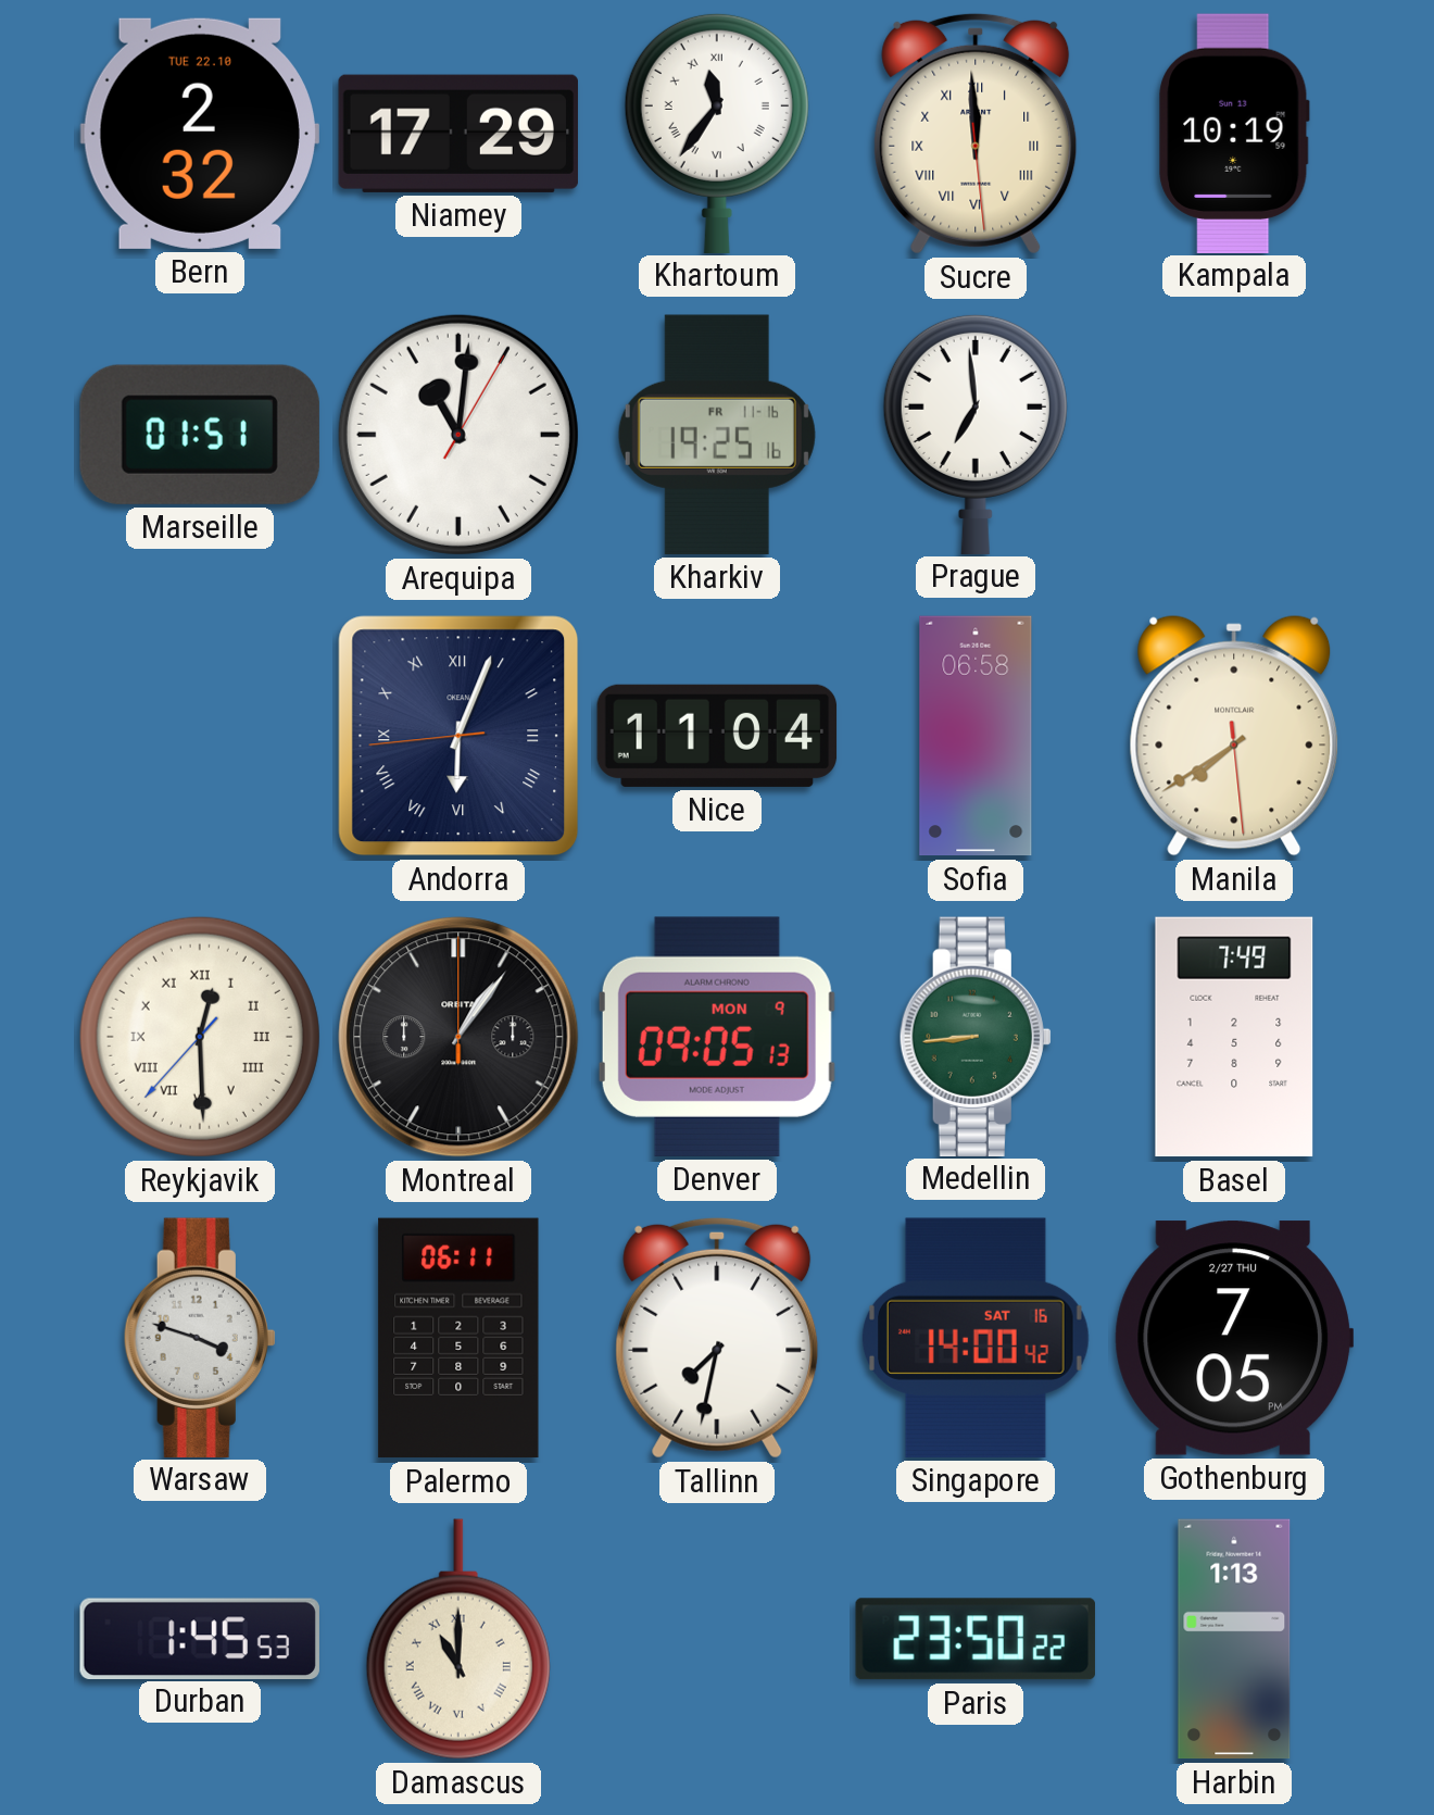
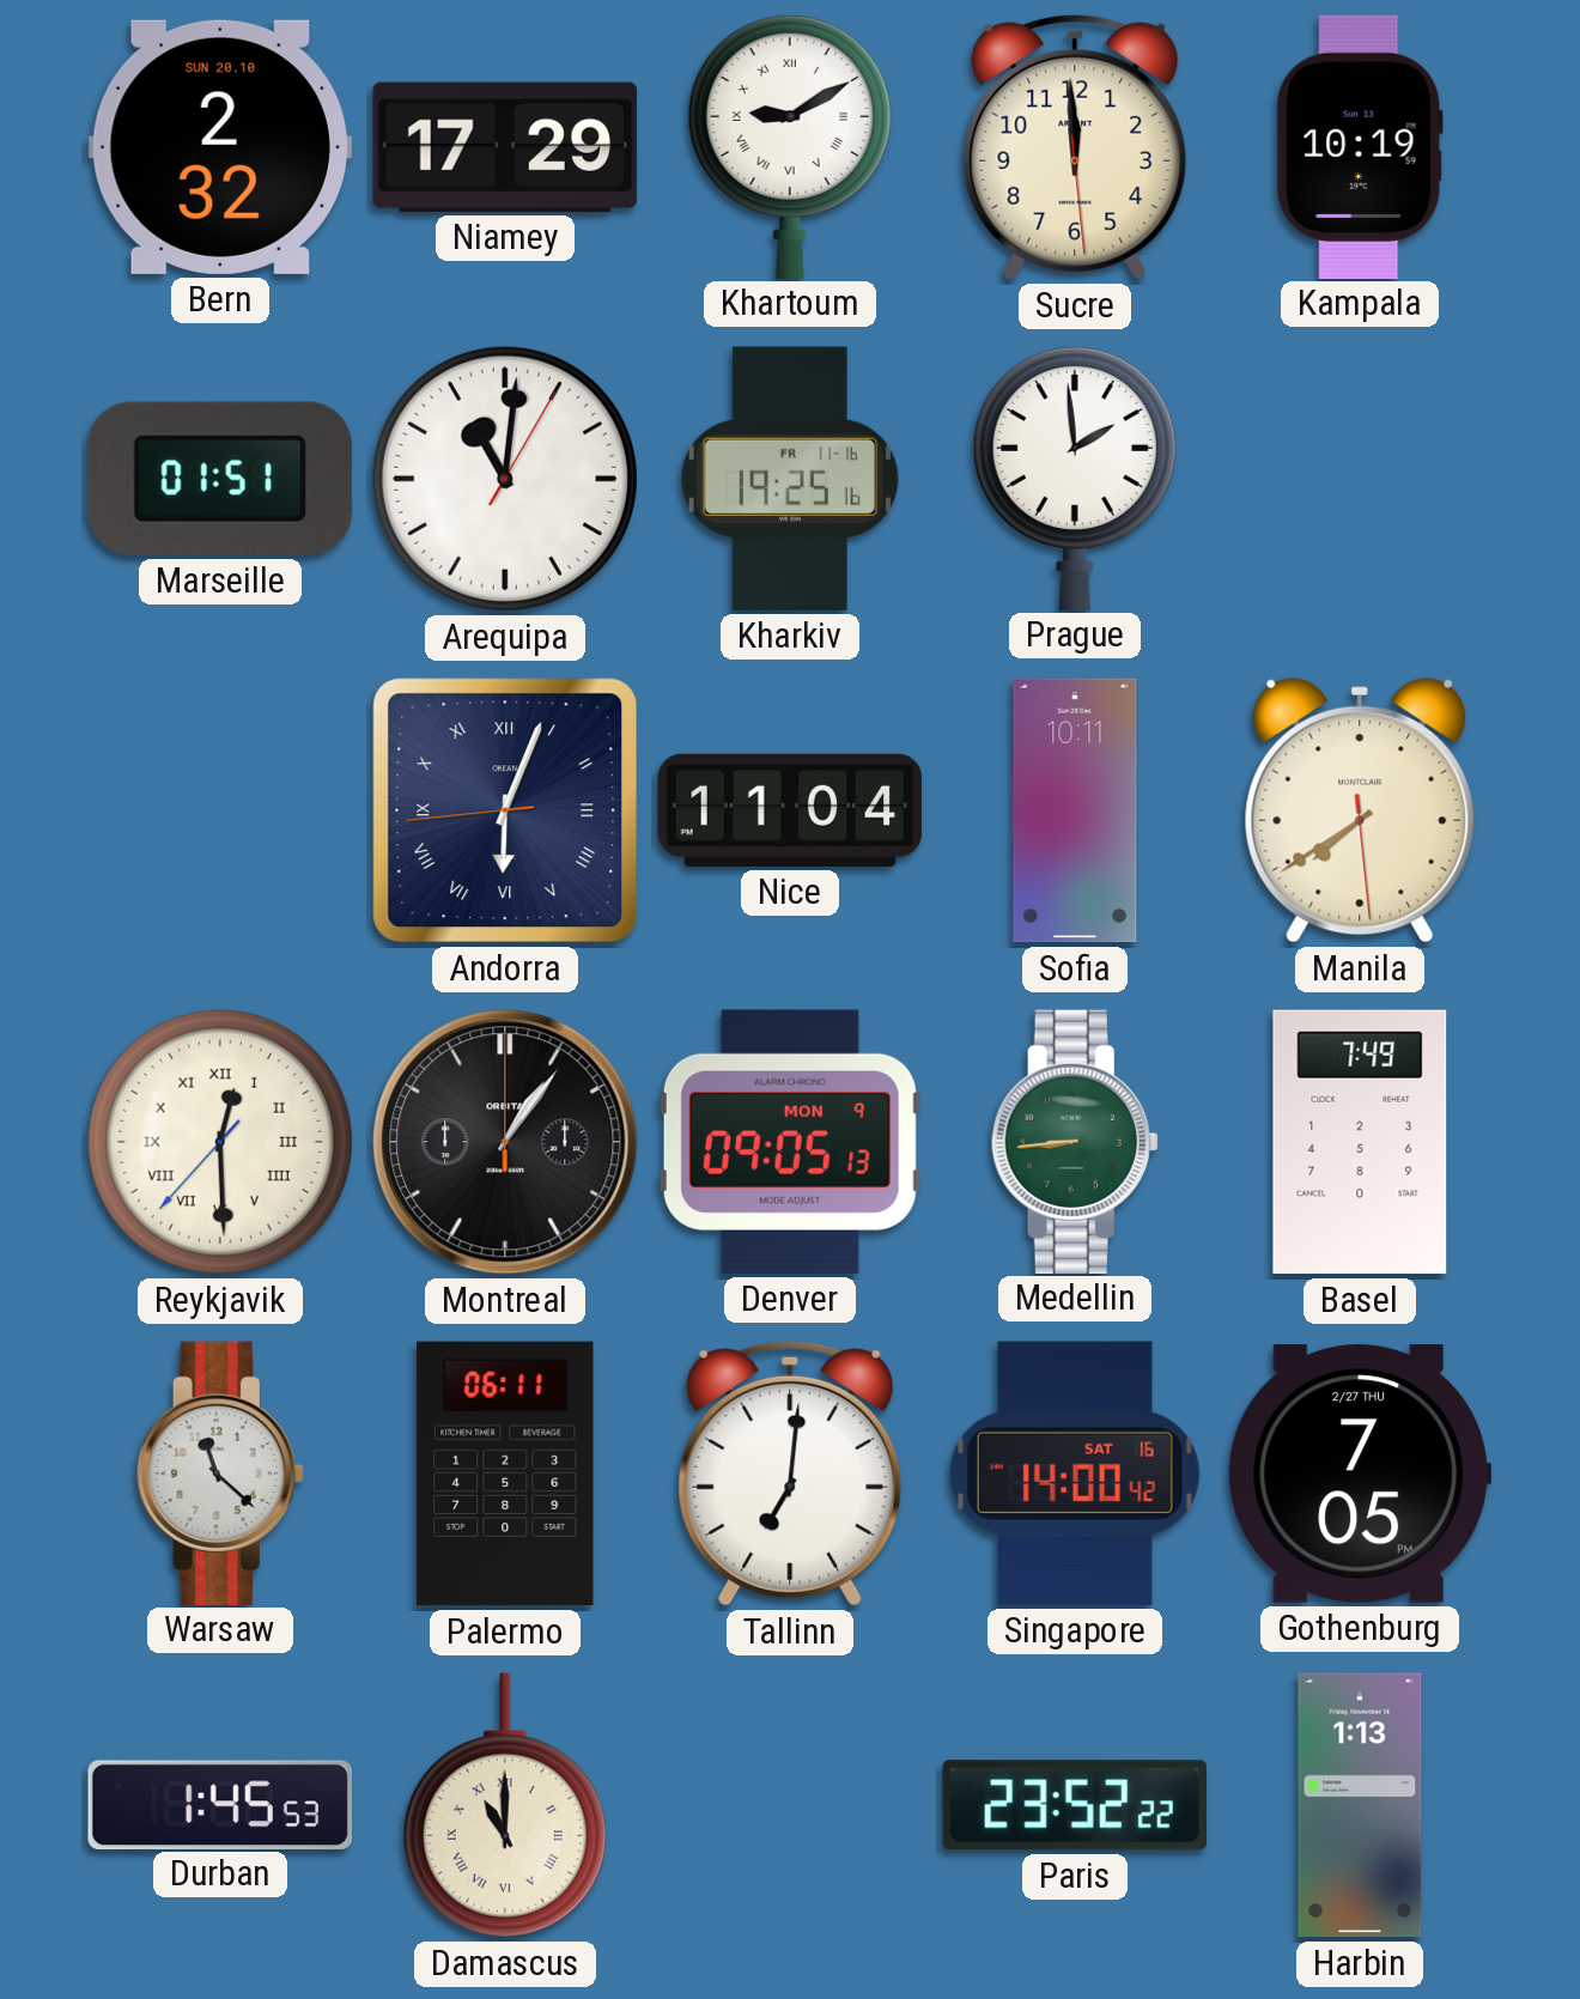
Bern date: TUE 22.10 -> SUN 20.10 (220, 147)
Khartoum: 11:36 -> 9:10 (790, 146)
Sucre numerals: Roman -> Arabic (1075, 147)
Prague: 6:59 -> 1:59 (1075, 478)
Sofia: 06:58 -> 10:11 (1075, 810)
Warsaw: 3:48 -> 11:22 (220, 1472)
Tallinn: 7:32 -> 7:01 (790, 1474)
Paris: 23:50 -> 23:52 (1075, 1805)
